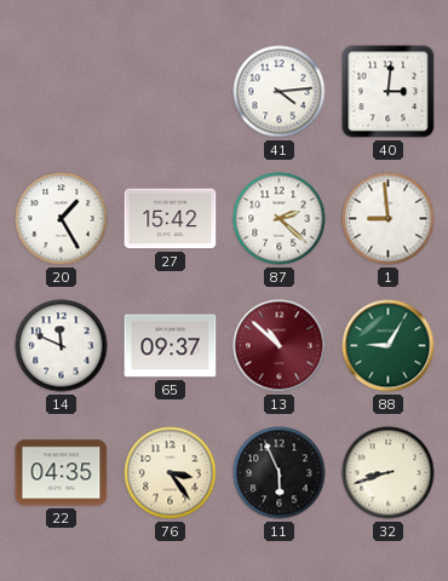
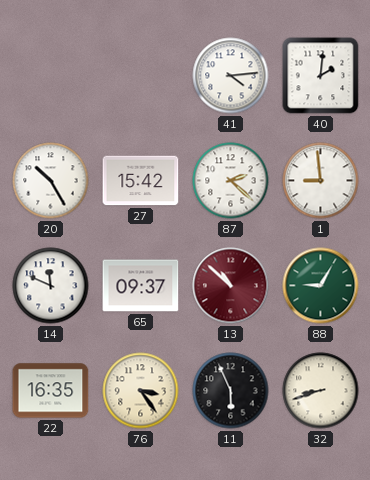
40: 3:01 -> 2:01 (321, 76)
20: 1:25 -> 10:25 (51, 181)
22: 04:35 -> 16:35 (51, 391)
